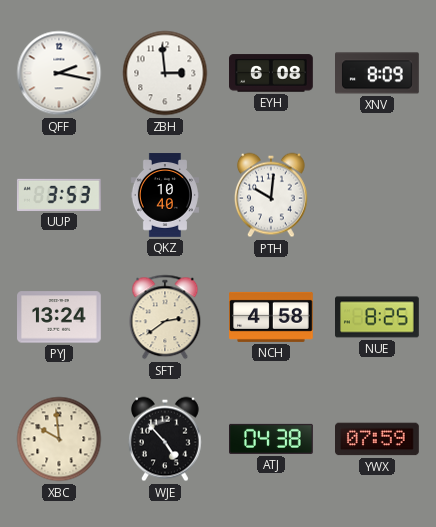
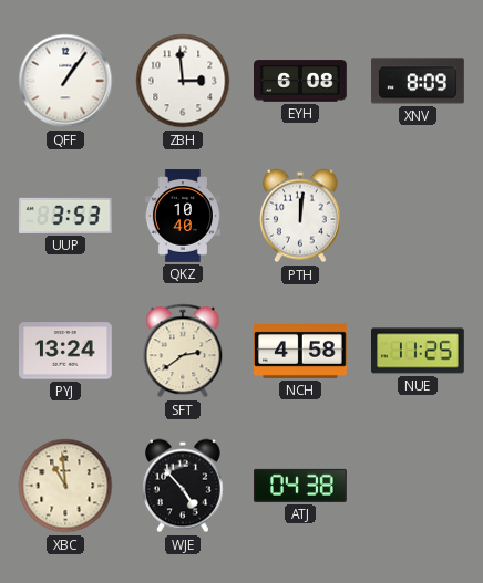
QFF: 2:17 -> 1:06 (65, 81)
PTH: 10:01 -> 12:01 (300, 216)
NUE: 8:25 -> 11:25 (419, 351)
XBC: 9:59 -> 10:59 (65, 486)
YWX: 07:59 -> none (378, 439)
